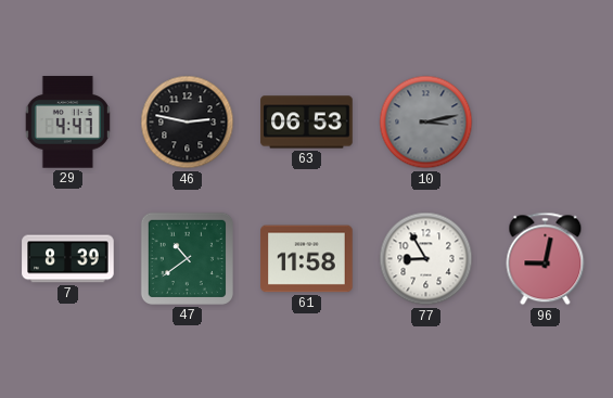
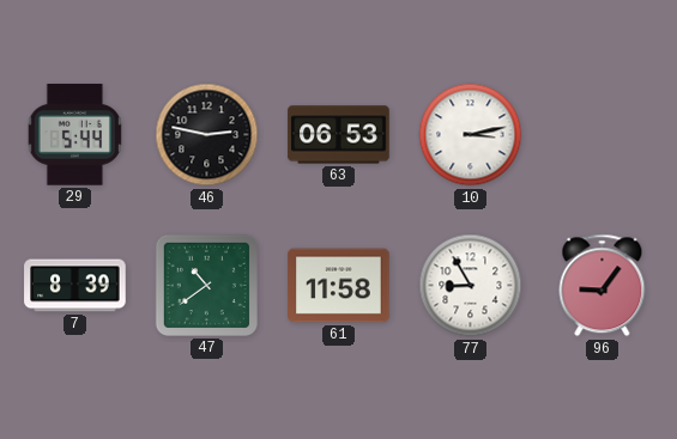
29: 4:47 -> 5:44 (74, 135)
10 dial: grey -> white (471, 135)
96: 9:02 -> 9:06 (603, 286)
